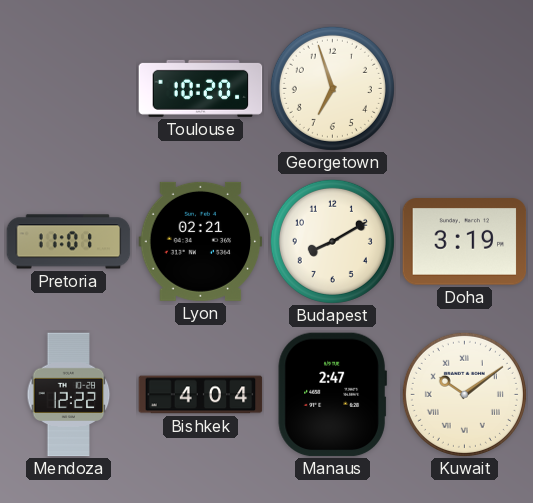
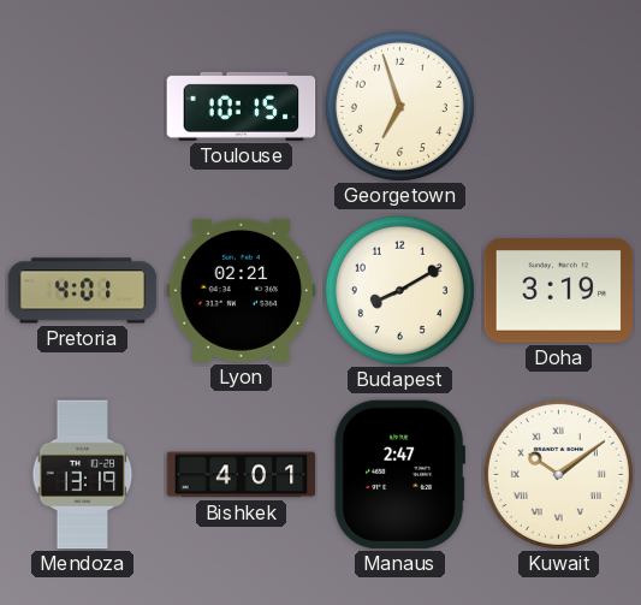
Toulouse: 10:20 -> 10:15 (242, 106)
Pretoria: 11:01 -> 4:01 (83, 291)
Mendoza: 12:22 -> 13:19 (83, 475)
Bishkek: 4:04 -> 4:01 (242, 475)
